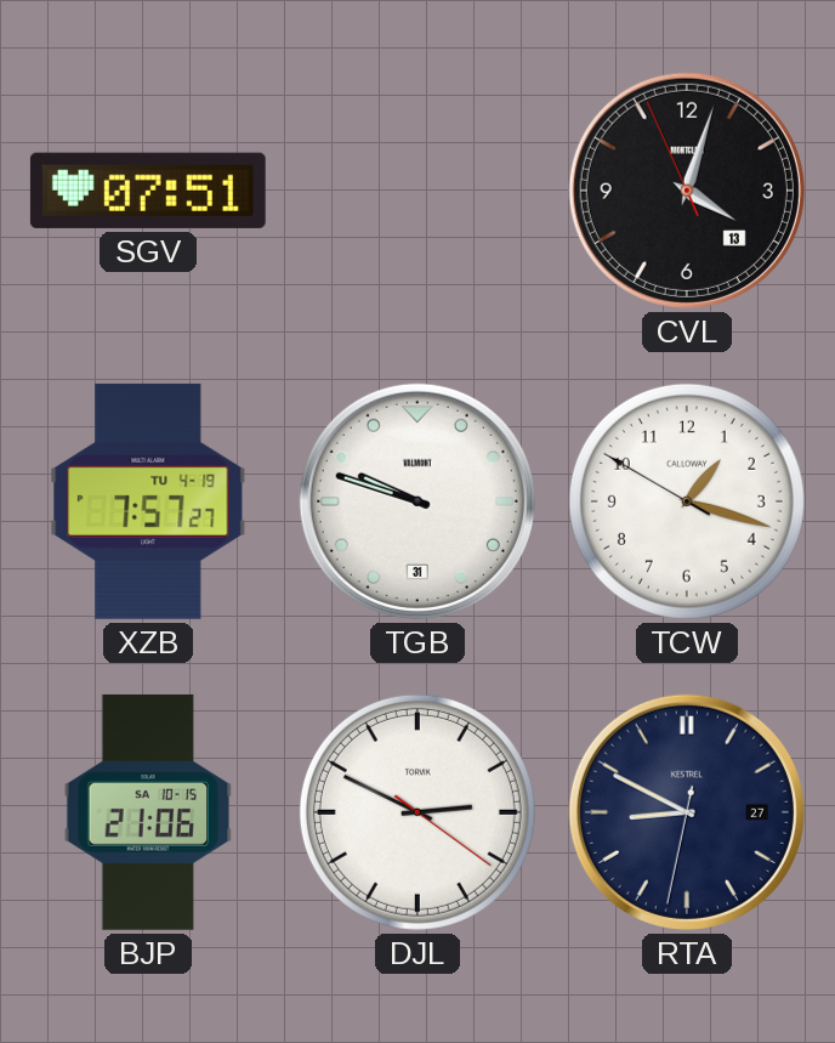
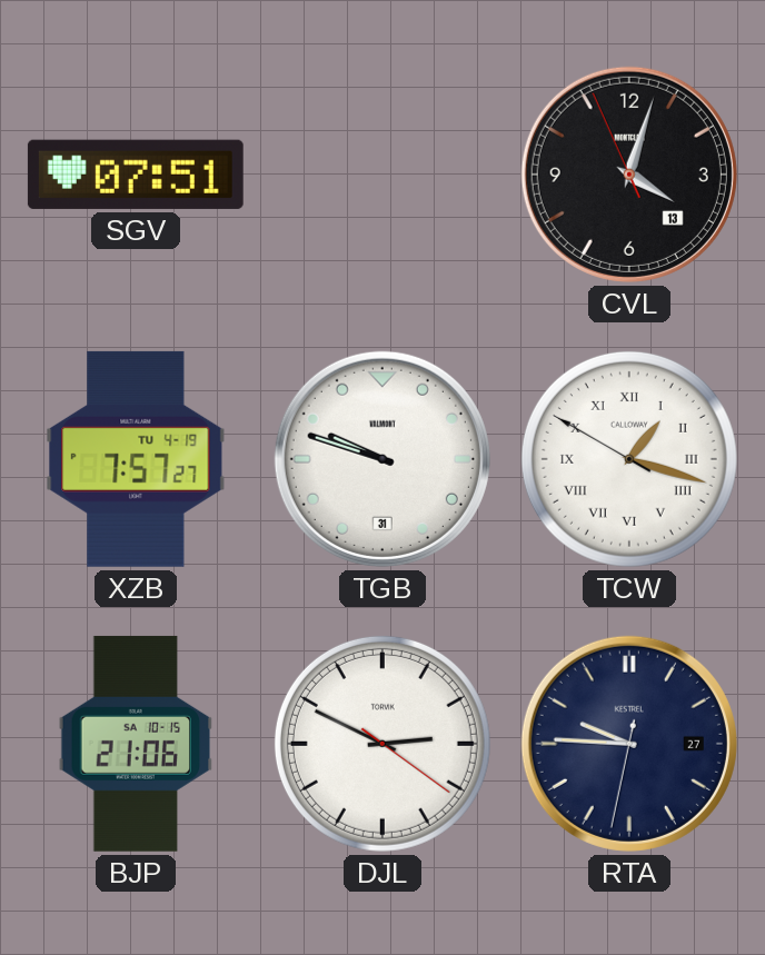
TCW numerals: Arabic -> Roman (629, 459)
RTA: 8:49 -> 9:45 (629, 744)
